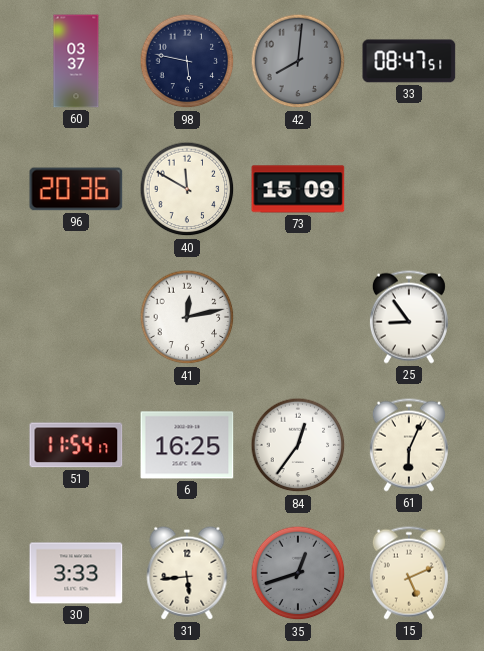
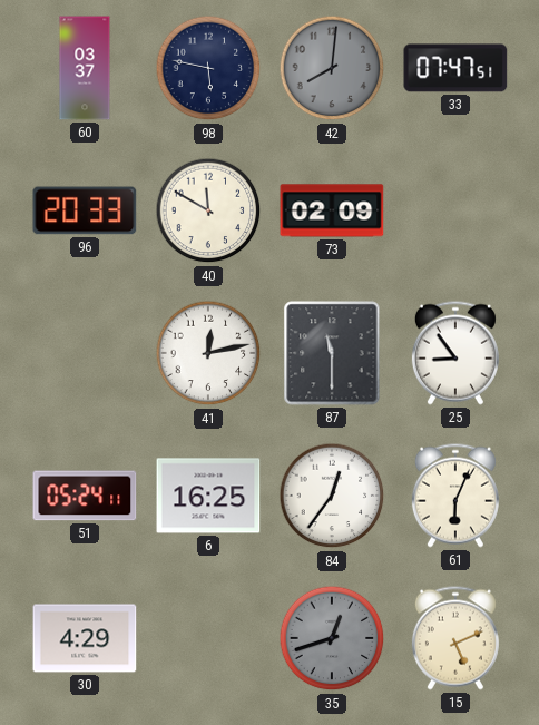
33: 08:47 -> 07:47 (455, 68)
96: 20:36 -> 20:33 (85, 210)
73: 15:09 -> 02:09 (332, 210)
87: none -> 11:30 (332, 353)
51: 11:54 -> 05:24 (85, 496)
30: 3:33 -> 4:29 (85, 638)
31: 5:44 -> none (187, 573)
